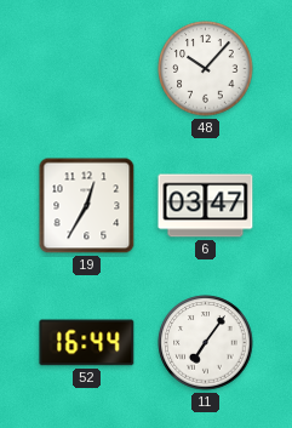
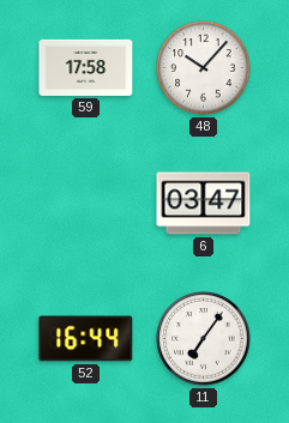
59: none -> 17:58 (86, 67)
19: 12:35 -> none (87, 206)
